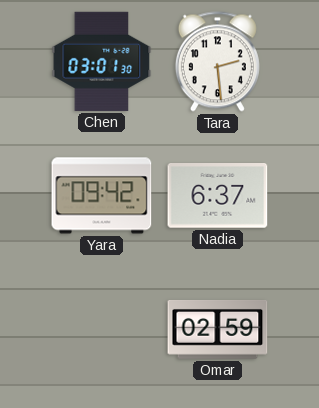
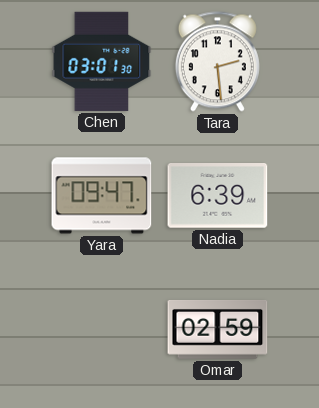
Yara: 09:42 -> 09:47 (102, 196)
Nadia: 6:37 -> 6:39 (218, 196)
